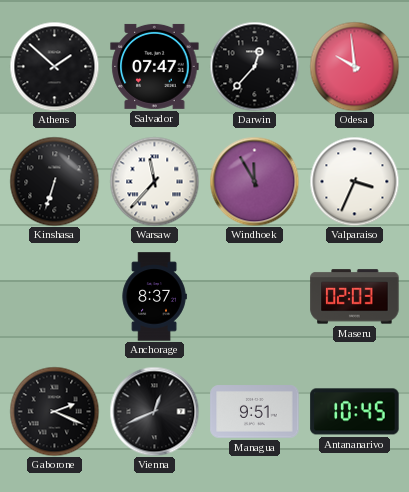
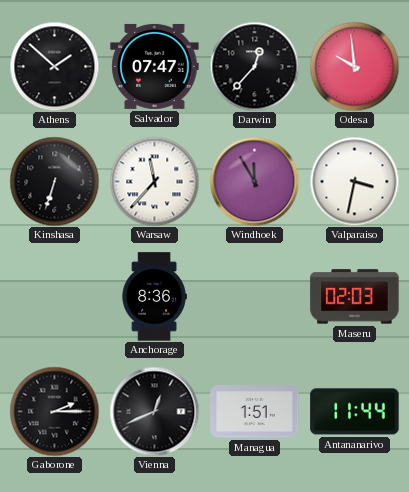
Valparaiso: 3:34 -> 3:32 (354, 181)
Anchorage: 8:37 -> 8:36 (154, 297)
Gaborone: 2:19 -> 2:15 (54, 411)
Managua: 9:51 -> 1:51 (255, 412)
Antananarivo: 10:45 -> 11:44 (355, 412)
